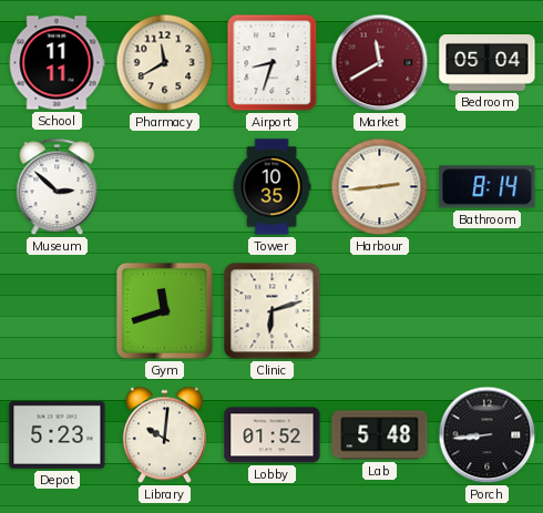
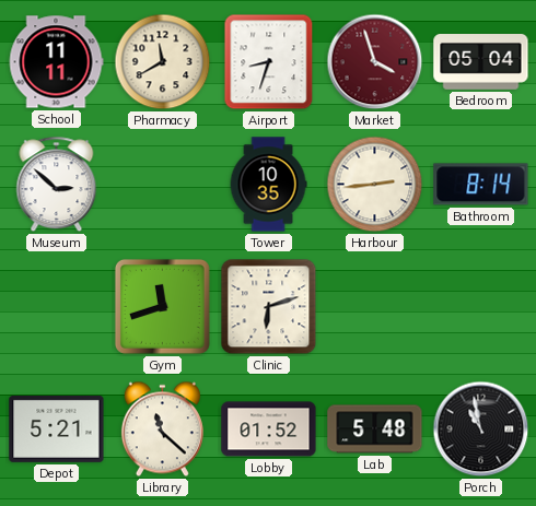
Market: 11:40 -> 3:57 (375, 62)
Depot: 5:23 -> 5:21 (57, 428)
Library: 10:01 -> 11:22 (162, 429)
Porch: 8:44 -> 10:58 (481, 429)
